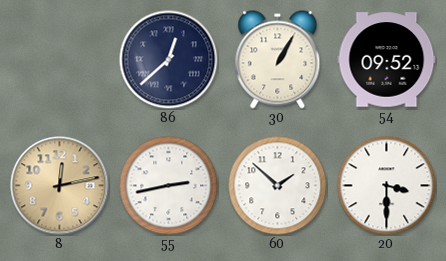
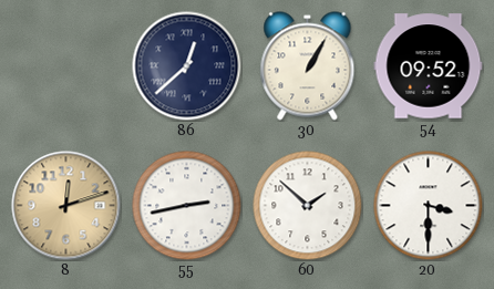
8: 12:13 -> 12:12 (66, 206)
